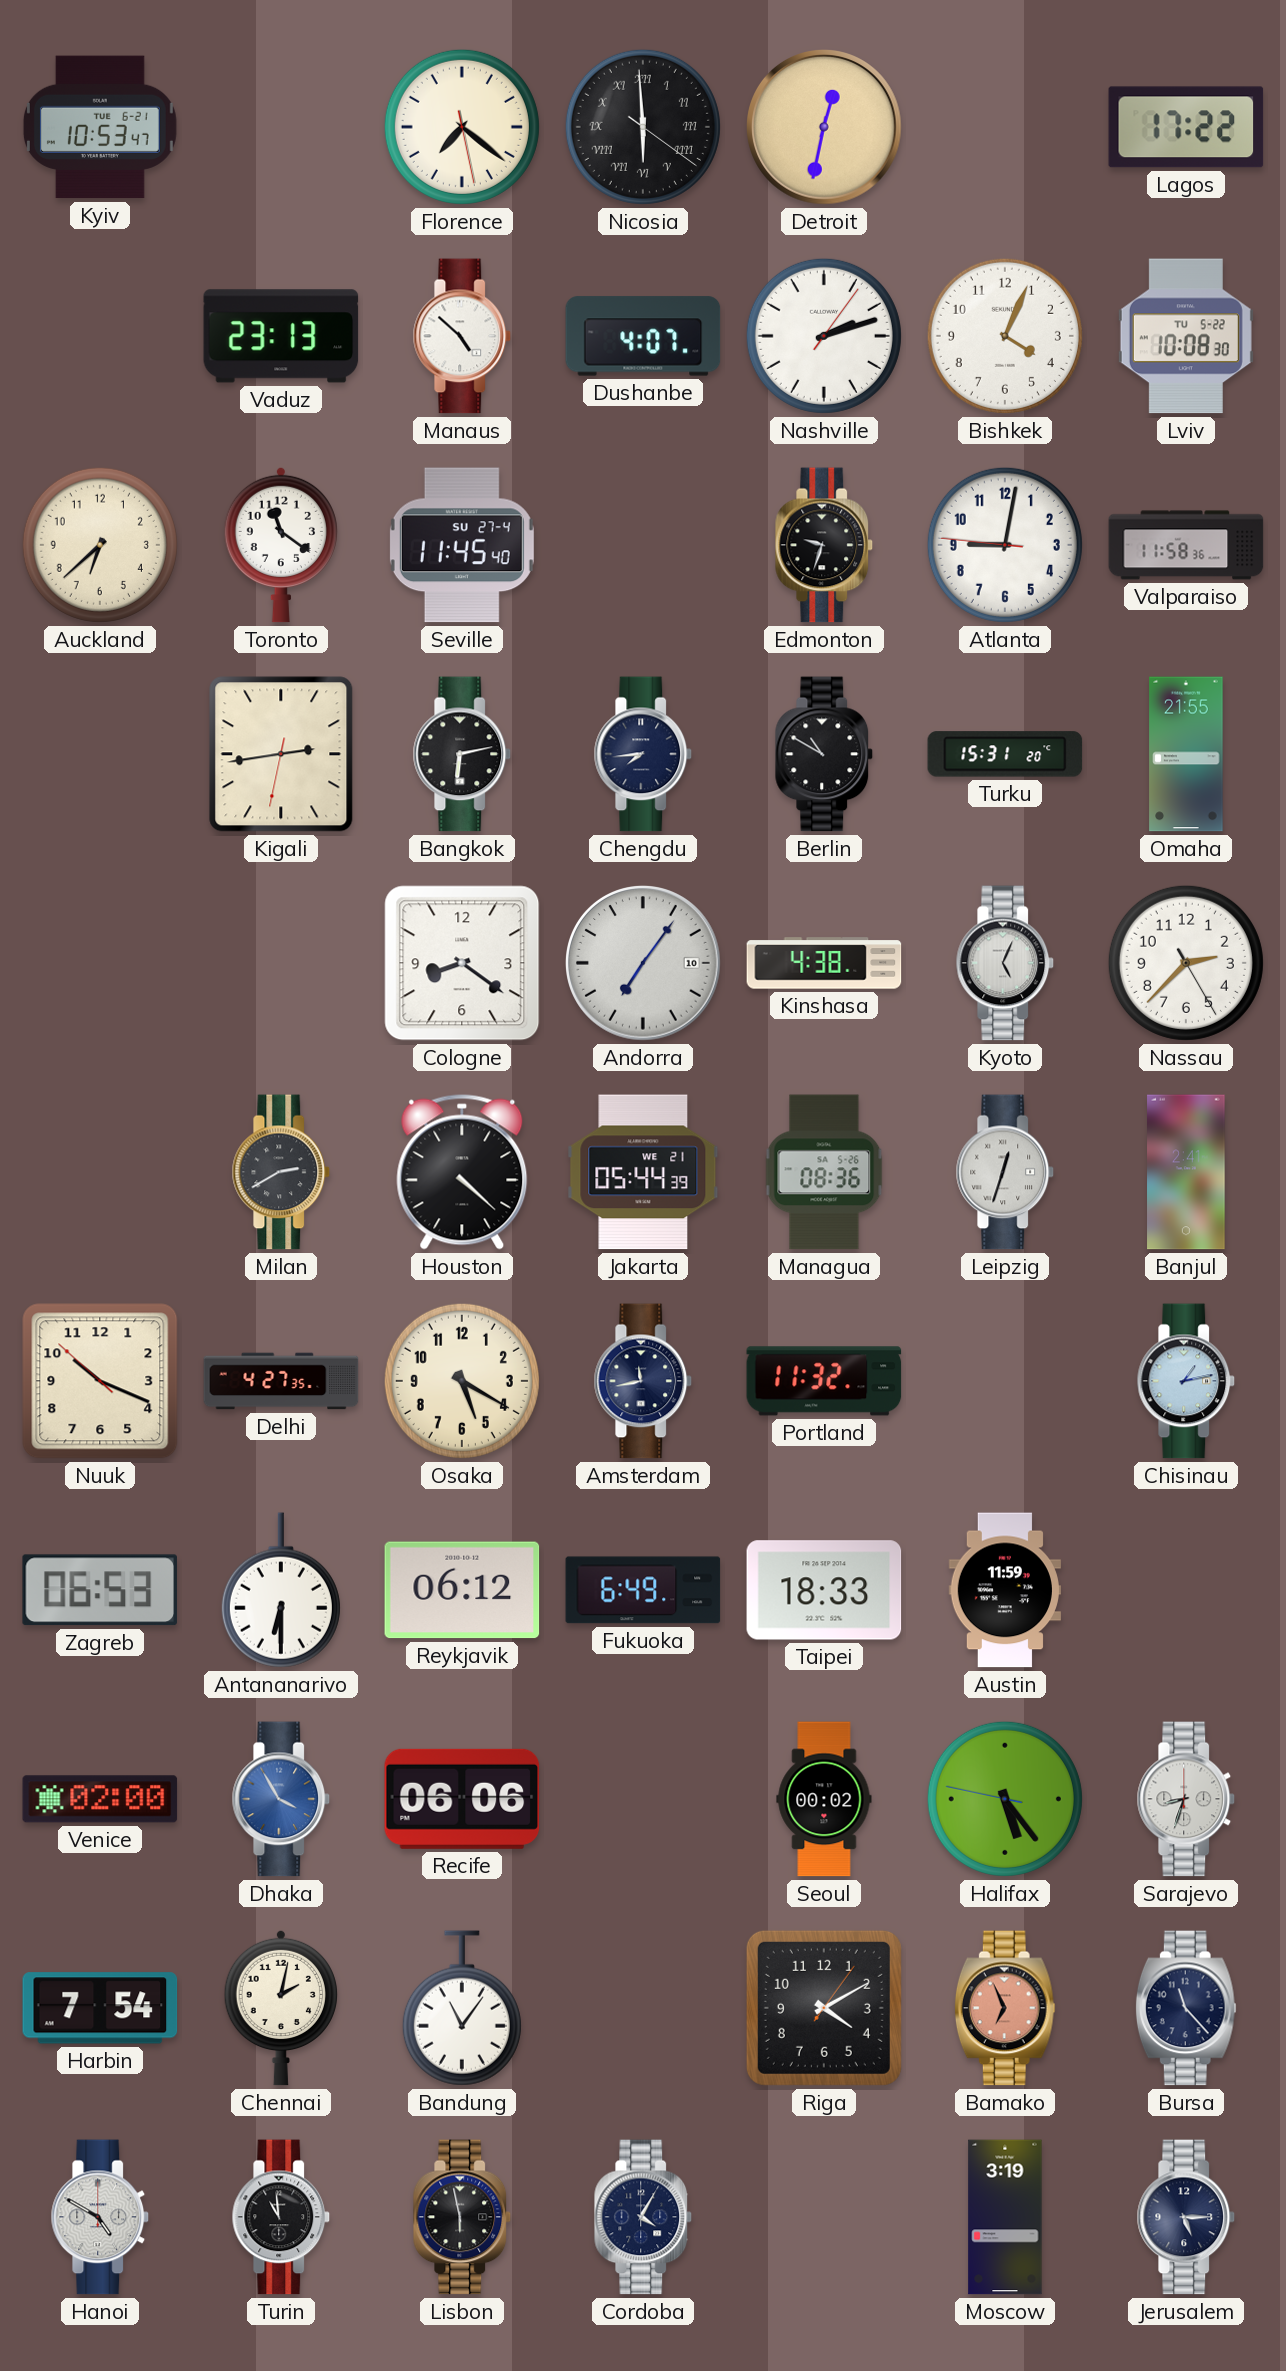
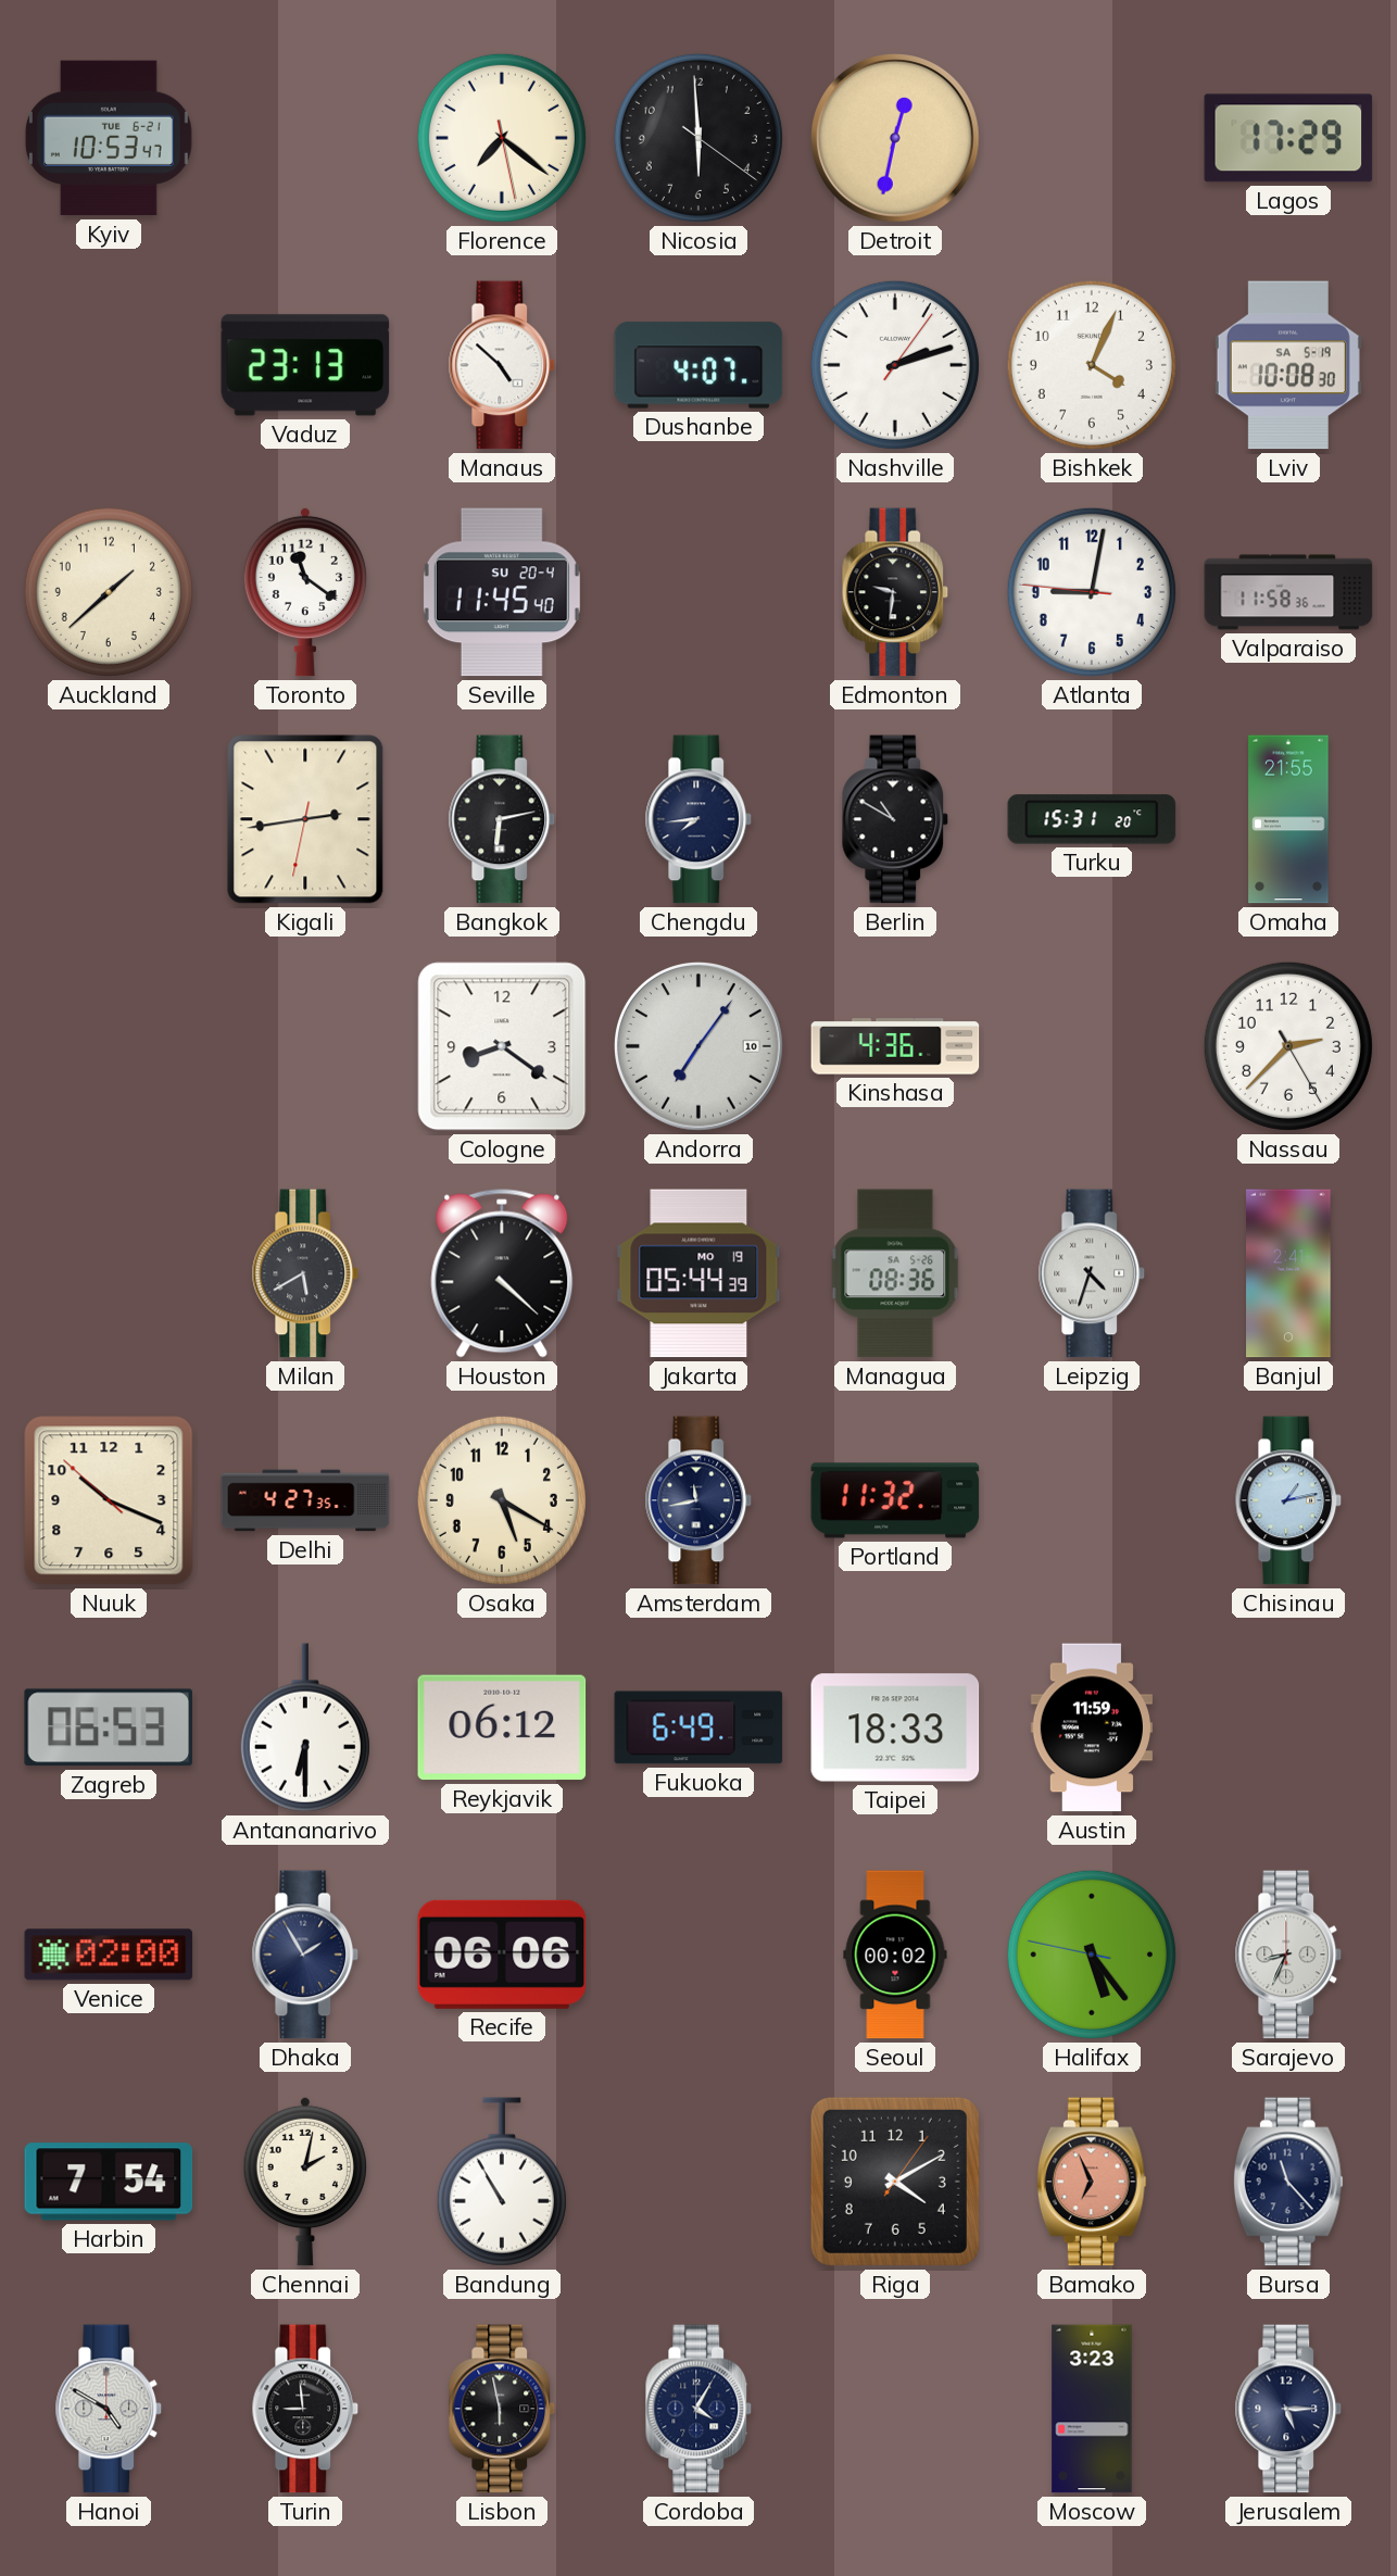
Nicosia numerals: Roman -> Arabic (698, 138)
Lagos: 17:22 -> 17:29 (1288, 138)
Lviv date: TU 5-22 -> SA 5-19 (1288, 365)
Auckland: 6:38 -> 1:38 (109, 592)
Seville date: SU 27-4 -> SU 20-4 (502, 592)
Edmonton: 9:33 -> 9:31 (895, 592)
Kinshasa: 4:38 -> 4:36 (895, 1046)
Kyoto: 5:04 -> none (1005, 963)
Milan: 2:40 -> 5:40 (305, 1273)
Jakarta date: WE 21 -> MO 19 (698, 1273)
Leipzig: 12:33 -> 4:33 (1092, 1273)
Dhaka: 3:55 -> 1:55 (305, 1955)
Dhaka dial: blue -> navy (305, 1955)
Sarajevo: 8:33 -> 8:34 (1288, 1955)
Bandung: 11:06 -> 10:55 (502, 2182)
Turin: 10:59 -> 8:59 (305, 2409)
Moscow: 3:19 -> 3:23 (1092, 2409)
